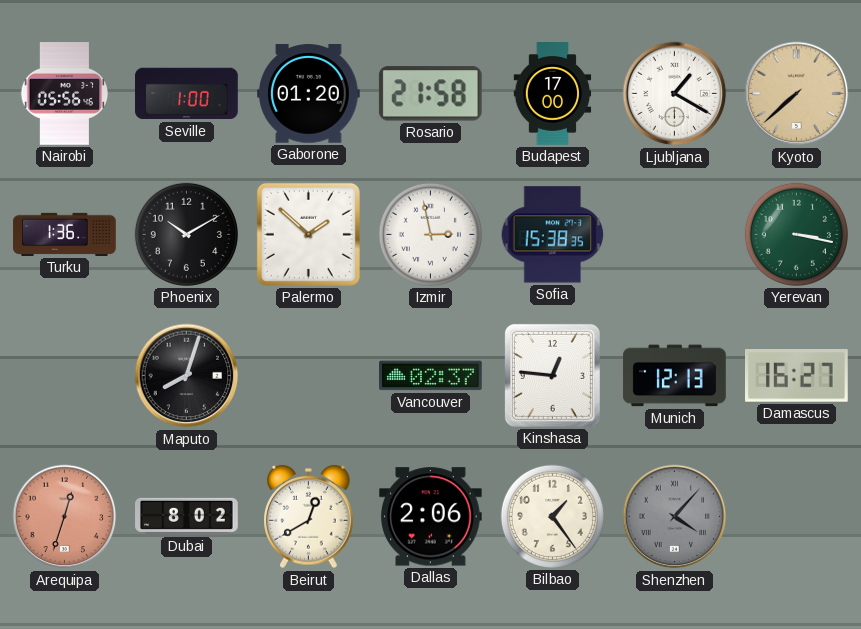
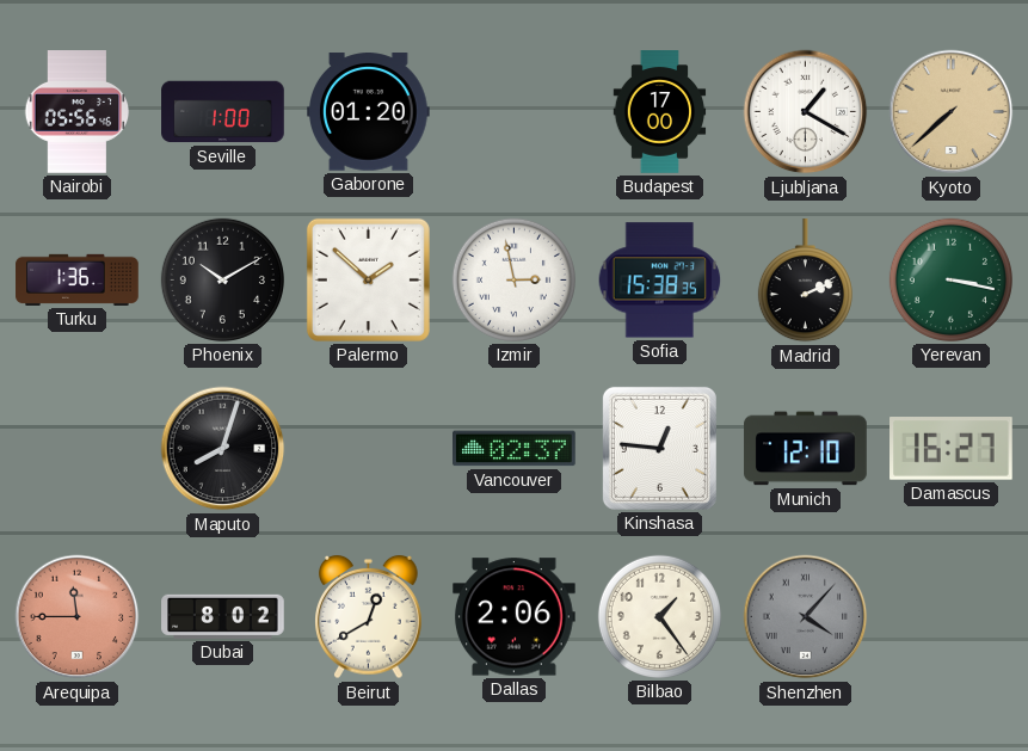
Rosario: 21:58 -> none (430, 94)
Madrid: none -> 2:11 (805, 281)
Munich: 12:13 -> 12:10 (806, 449)
Arequipa: 12:33 -> 11:45 (78, 617)
